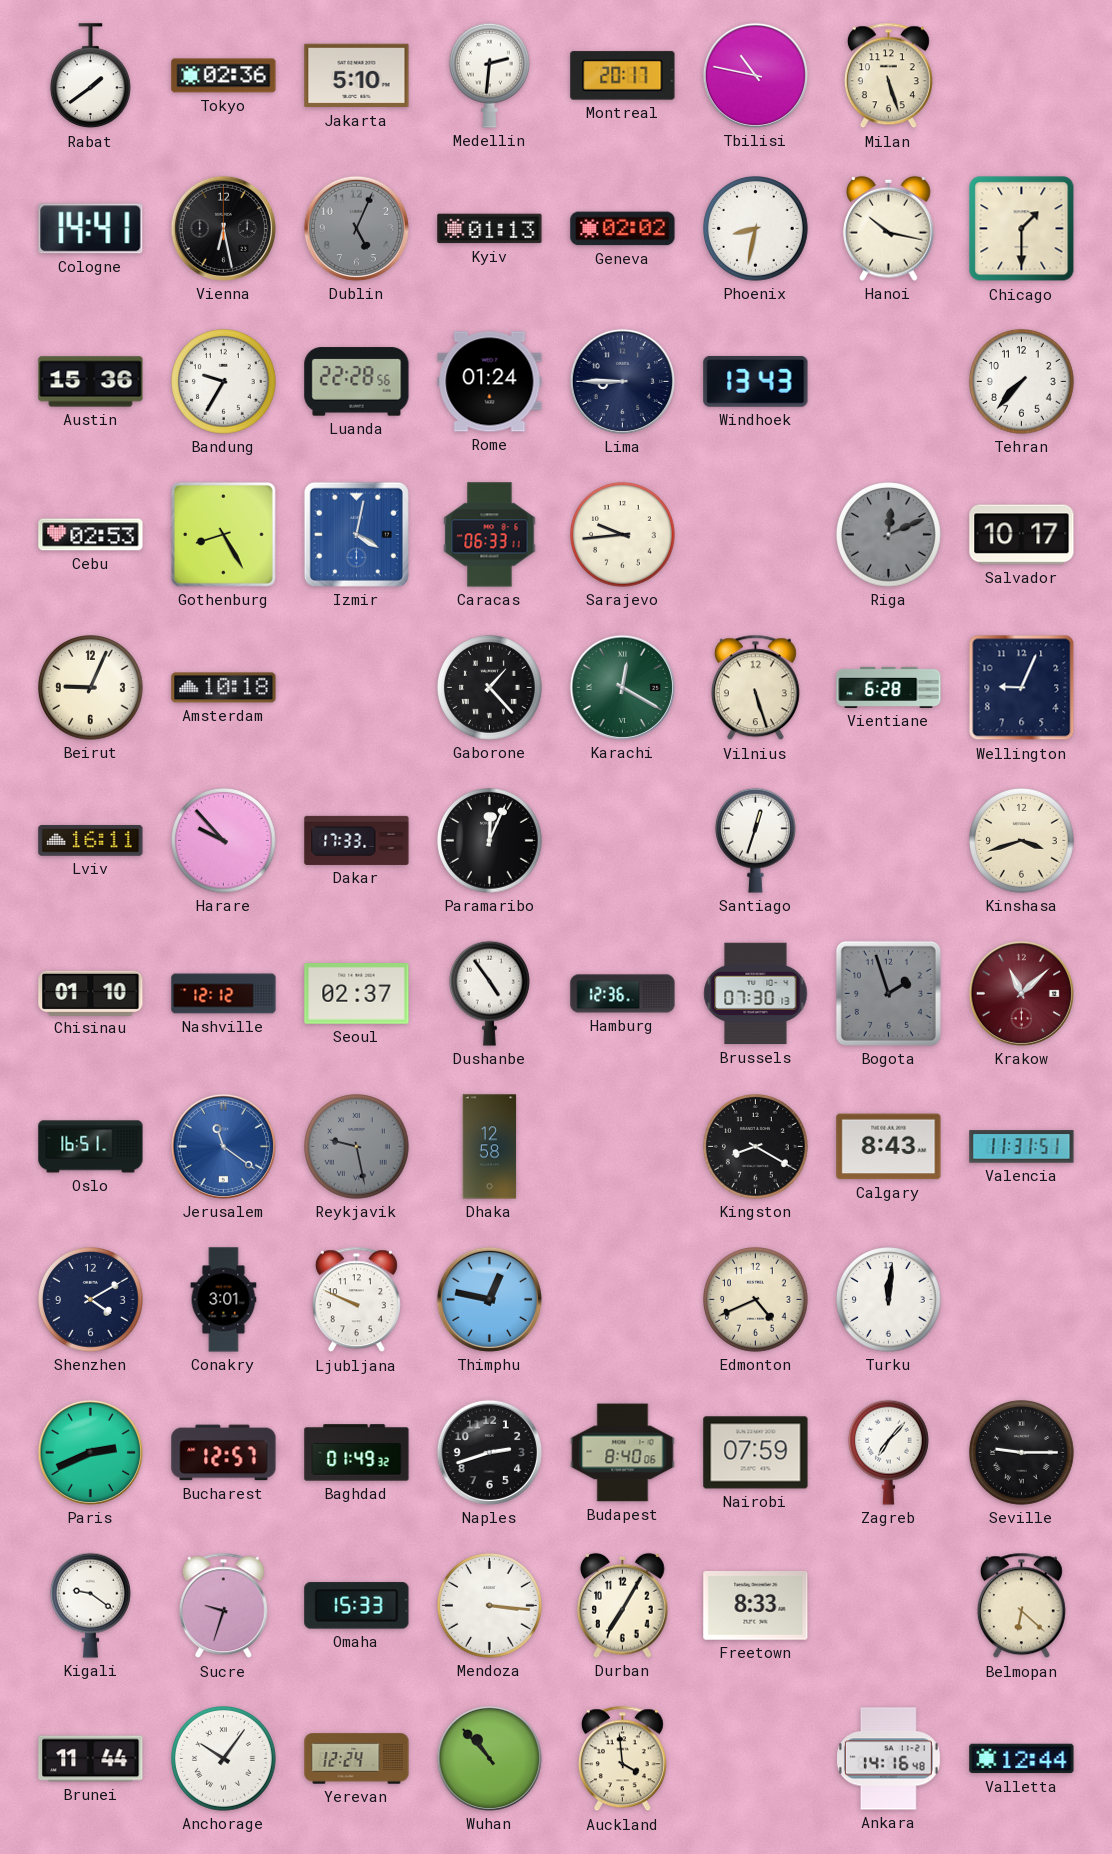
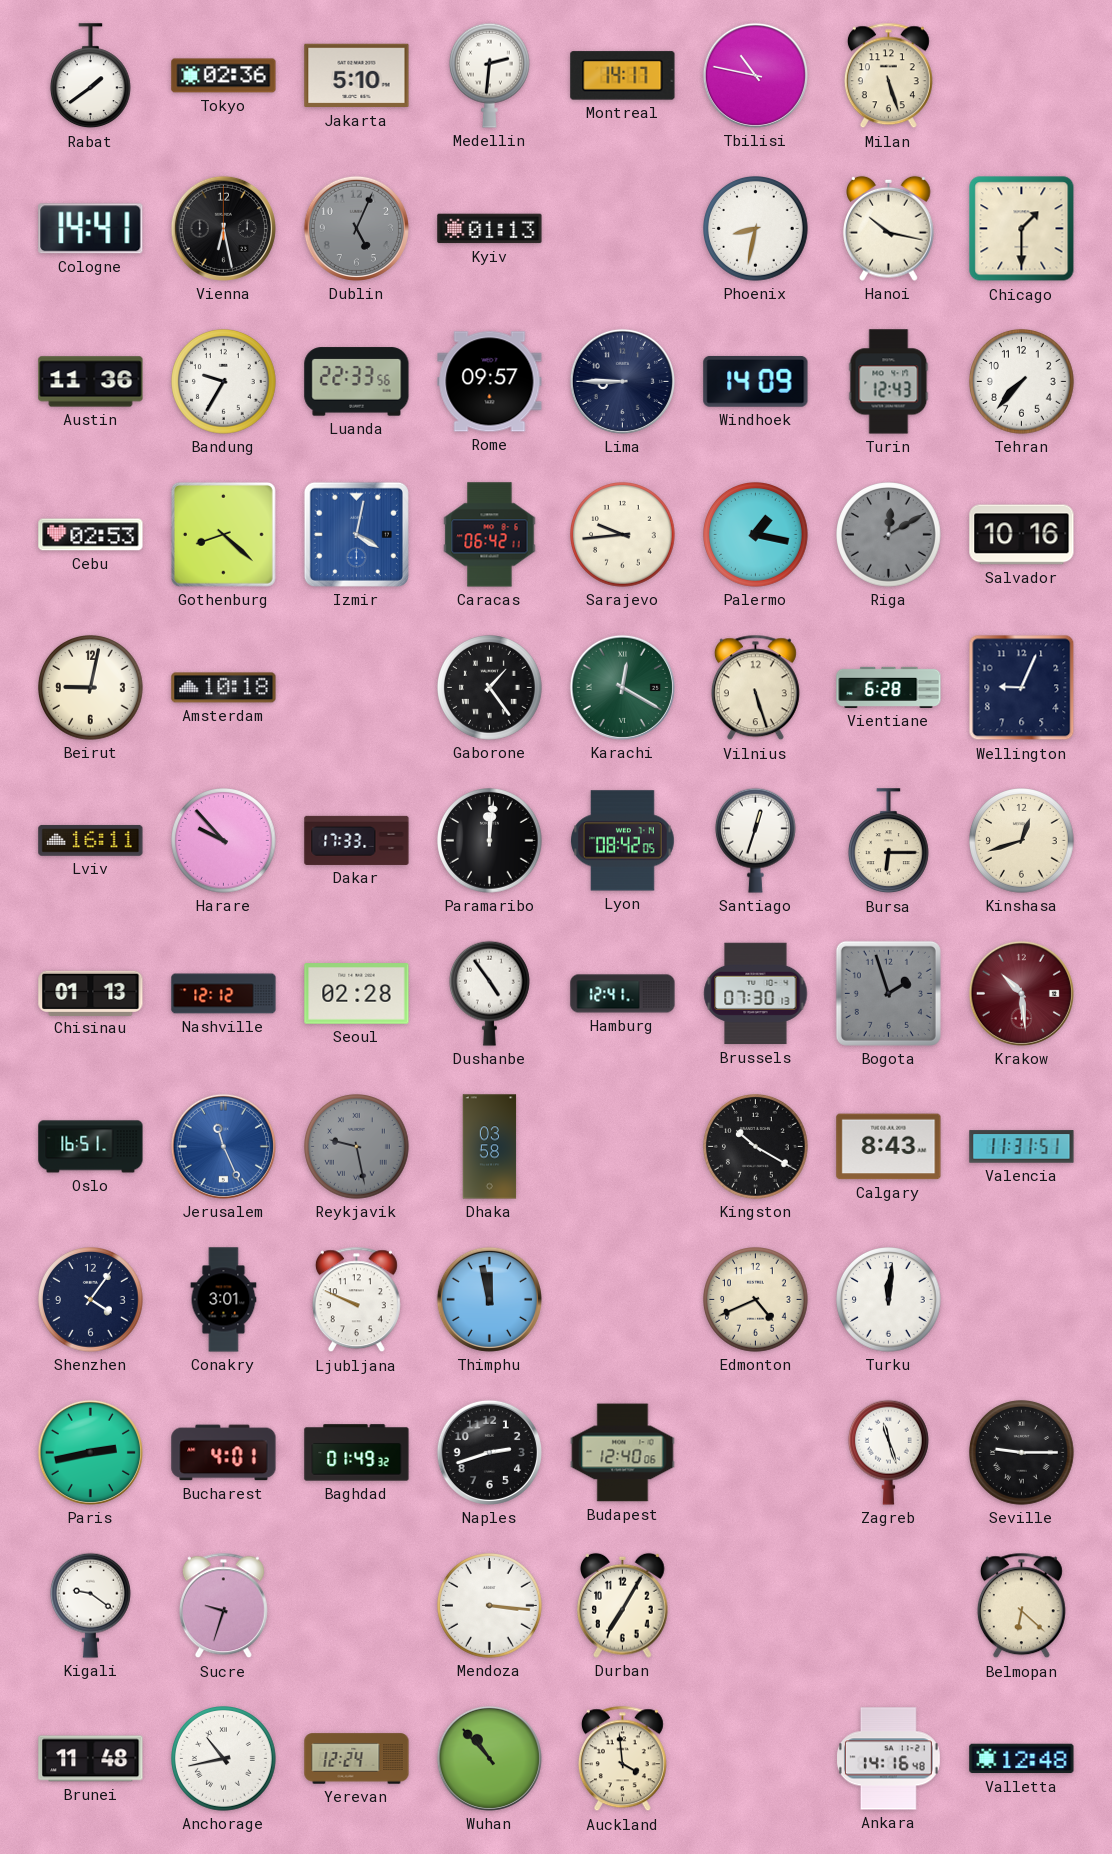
Montreal: 20:17 -> 14:17 (623, 76)
Geneva: 02:02 -> none (623, 229)
Austin: 15:36 -> 11:36 (91, 382)
Luanda: 22:28 -> 22:33 (357, 382)
Rome: 01:24 -> 09:57 (490, 382)
Windhoek: 13:43 -> 14:09 (756, 381)
Turin: none -> 12:43 (889, 382)
Gothenburg: 8:25 -> 8:22 (223, 534)
Caracas: 06:33 -> 06:42 (490, 535)
Palermo: none -> 1:17 (756, 535)
Riga: 12:11 -> 12:10 (889, 535)
Salvador: 10:17 -> 10:16 (1022, 535)
Beirut: 9:04 -> 9:02 (91, 688)
Gaborone: 1:23 -> 1:24 (490, 688)
Paramaribo: 12:04 -> 12:01 (490, 841)
Lyon: none -> 08:42 (623, 841)
Bursa: none -> 6:15 (888, 841)
Kinshasa: 3:42 -> 12:42 (1022, 841)
Chisinau: 01:10 -> 01:13 (91, 993)
Seoul: 02:37 -> 02:28 (357, 994)
Hamburg: 12:36 -> 12:41 (623, 994)
Krakow: 11:08 -> 10:29 (1021, 993)
Jerusalem: 11:21 -> 11:26 (223, 1146)
Dhaka: 12:58 -> 03:58 (490, 1147)
Kingston: 8:20 -> 10:20 (756, 1147)
Shenzhen: 4:10 -> 4:06 (91, 1300)
Thimphu: 12:47 -> 11:58 (489, 1299)
Paris: 2:41 -> 2:43 (90, 1452)
Bucharest: 12:57 -> 4:01 (224, 1453)
Budapest: 8:40 -> 12:40 (623, 1453)
Nairobi: 07:59 -> none (756, 1453)
Zagreb: 7:07 -> 11:27 (888, 1452)
Omaha: 15:33 -> none (357, 1606)
Freetown: 8:33 -> none (756, 1606)
Brunei: 11:44 -> 11:48 (91, 1759)
Anchorage: 10:06 -> 10:43 (224, 1759)
Valletta: 12:44 -> 12:48 (1022, 1759)
